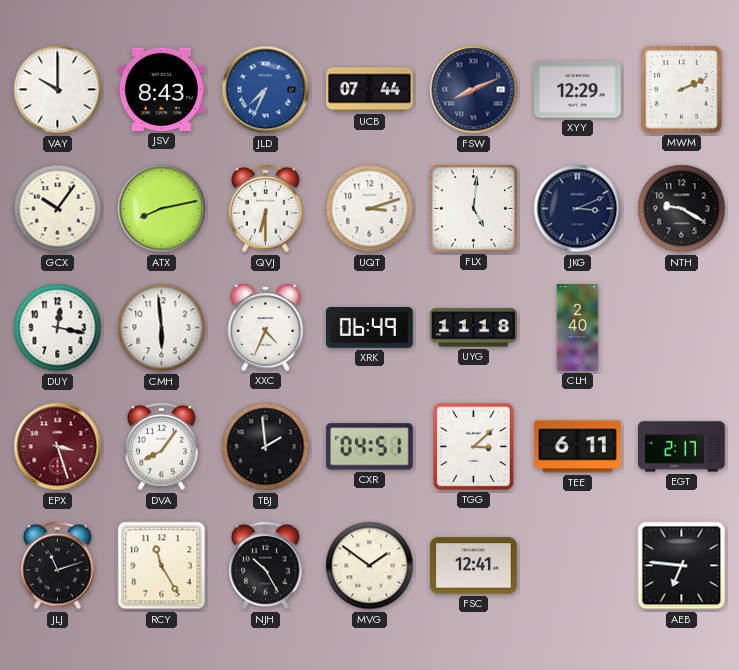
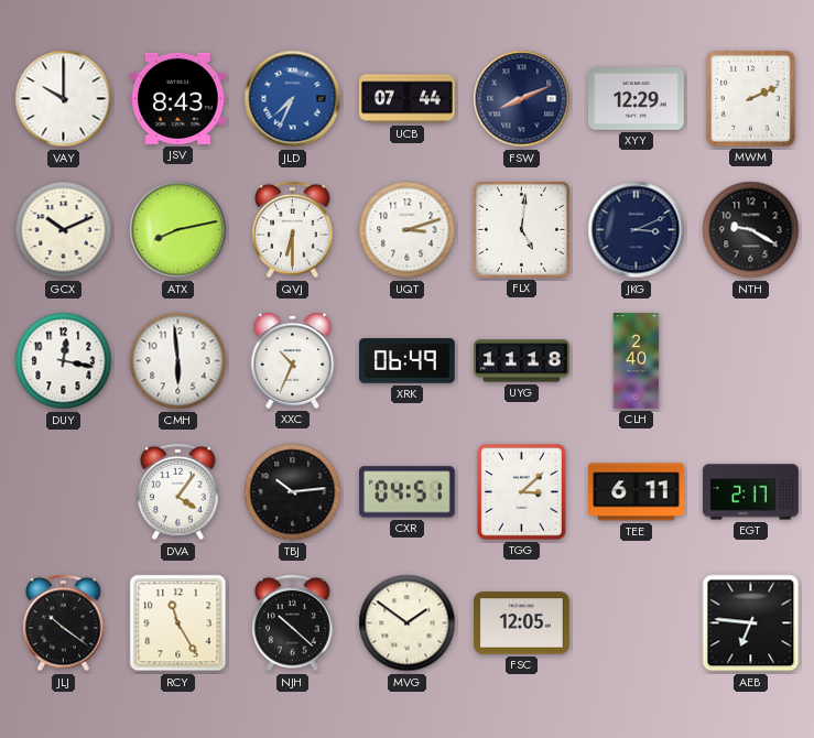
GCX: 10:06 -> 10:11 (64, 230)
XXC: 4:34 -> 10:34 (293, 360)
EPX: 3:27 -> none (58, 447)
DVA: 8:06 -> 4:06 (178, 492)
TBJ: 1:59 -> 10:14 (293, 492)
JLJ: 11:12 -> 10:21 (64, 623)
NJH: 10:25 -> 10:22 (293, 623)
FSC: 12:41 -> 12:05 (522, 623)
